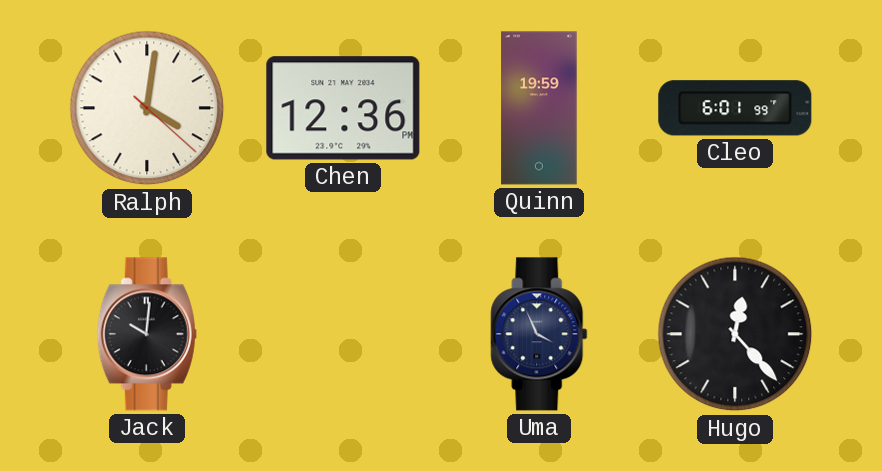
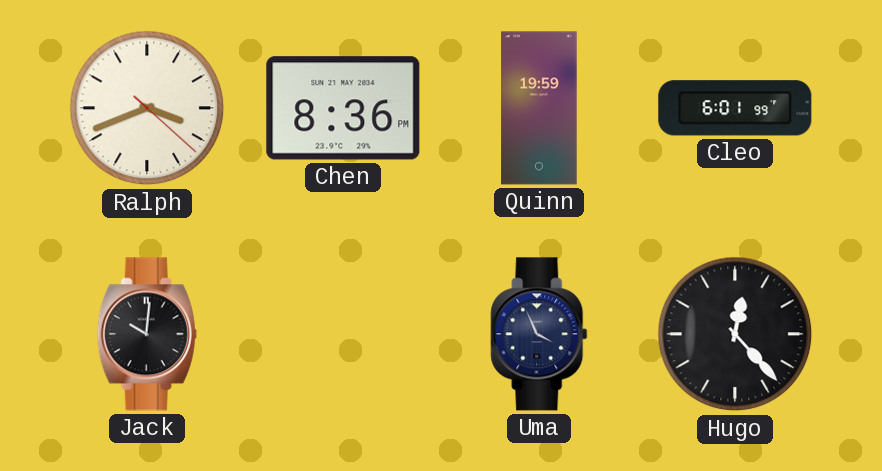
Ralph: 4:01 -> 3:41 (147, 108)
Chen: 12:36 -> 8:36 (343, 108)
